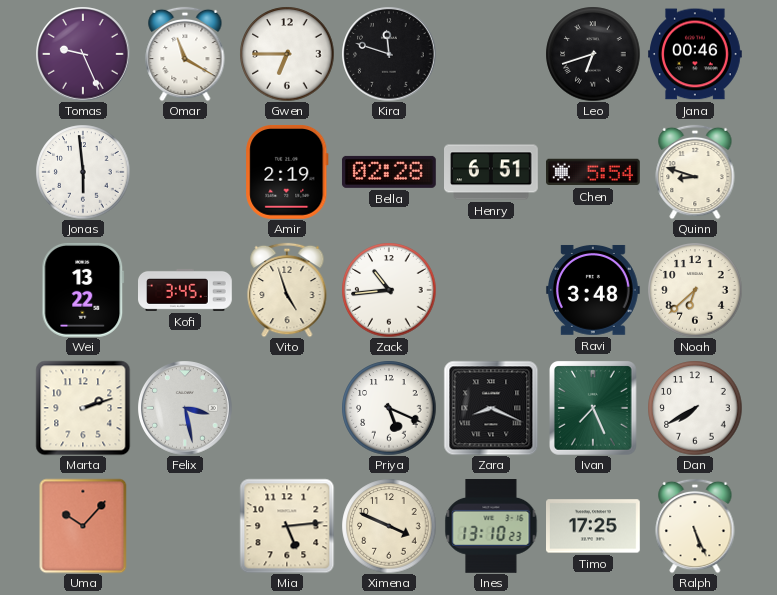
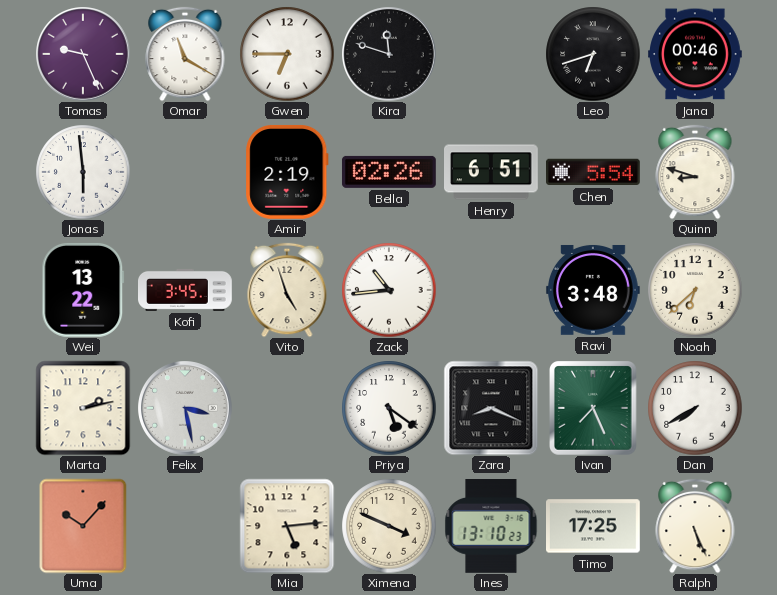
Bella: 02:28 -> 02:26 (389, 172)
Marta: 2:12 -> 2:13 (83, 408)
Priya: 5:19 -> 5:21 (389, 408)
